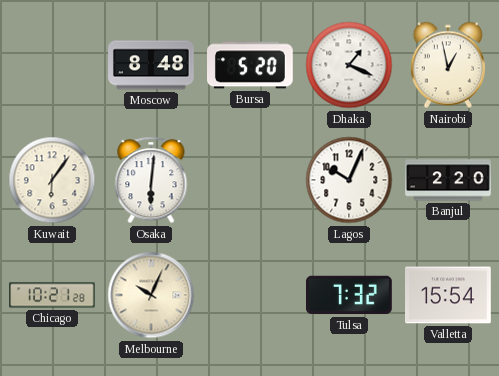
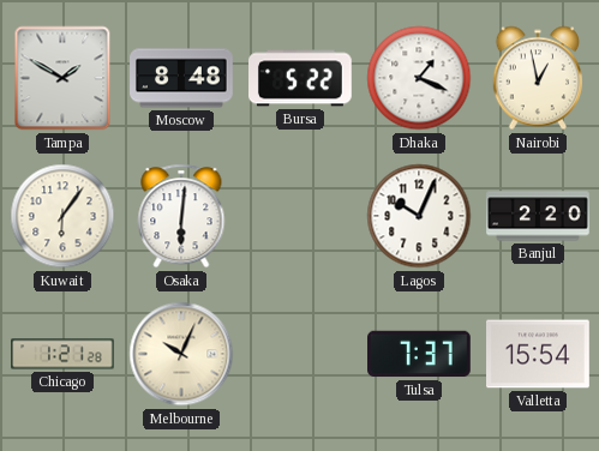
Tampa: none -> 1:50 (62, 78)
Bursa: 5:20 -> 5:22 (301, 78)
Chicago: 10:21 -> 1:21 (62, 354)
Tulsa: 7:32 -> 7:37 (420, 354)
